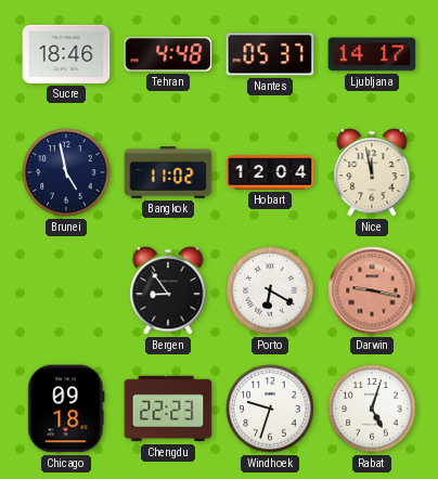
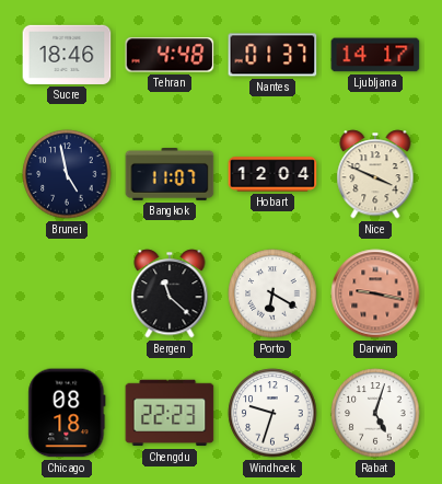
Nantes: 05:37 -> 01:37 (272, 55)
Bangkok: 11:02 -> 11:07 (170, 175)
Nice: 11:58 -> 3:49 (375, 174)
Bergen: 8:54 -> 11:22 (170, 293)
Chicago: 09:18 -> 08:18 (67, 413)
